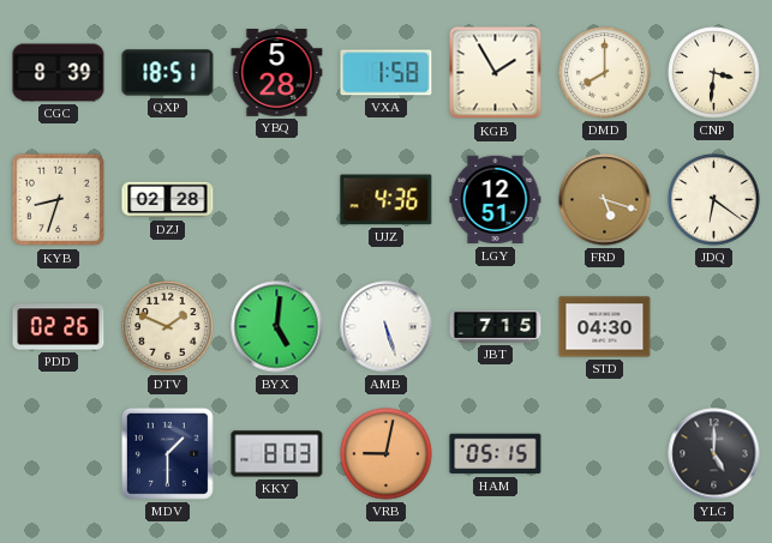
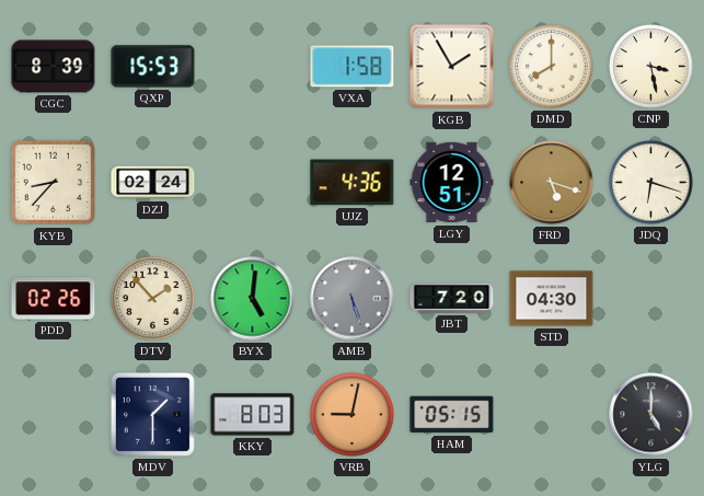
QXP: 18:51 -> 15:53 (153, 67)
YBQ: 5:28 -> none (277, 73)
CNP: 3:31 -> 3:28 (651, 67)
KYB: 8:33 -> 8:37 (54, 183)
DZJ: 02:28 -> 02:24 (153, 183)
JDQ: 6:21 -> 6:18 (651, 183)
DTV: 1:49 -> 1:53 (153, 299)
AMB dial: white -> grey (353, 299)
JBT: 7:15 -> 7:20 (452, 298)
